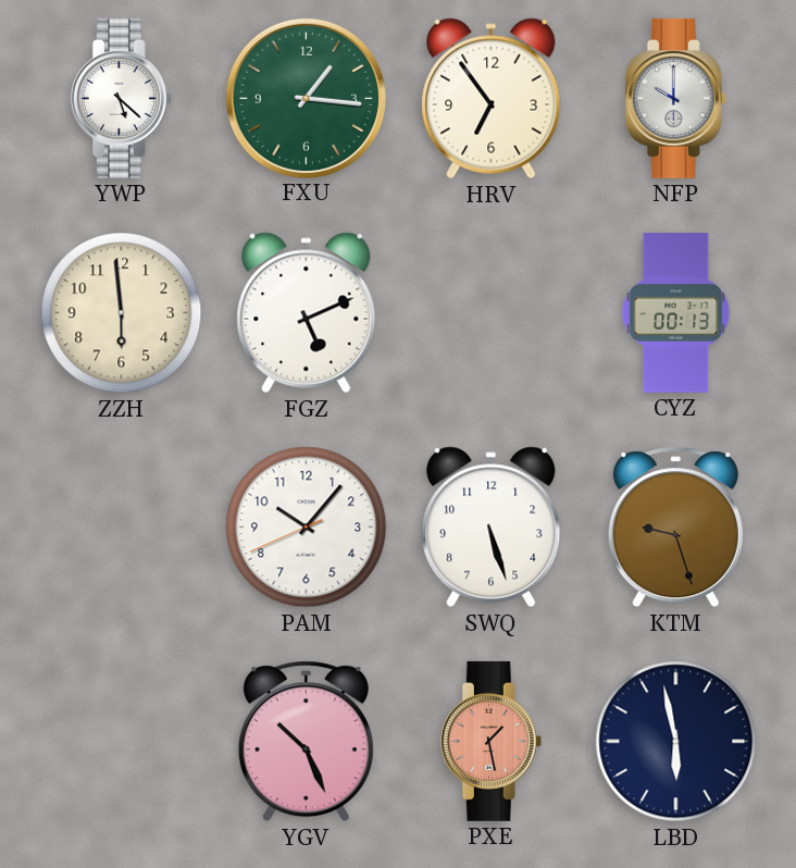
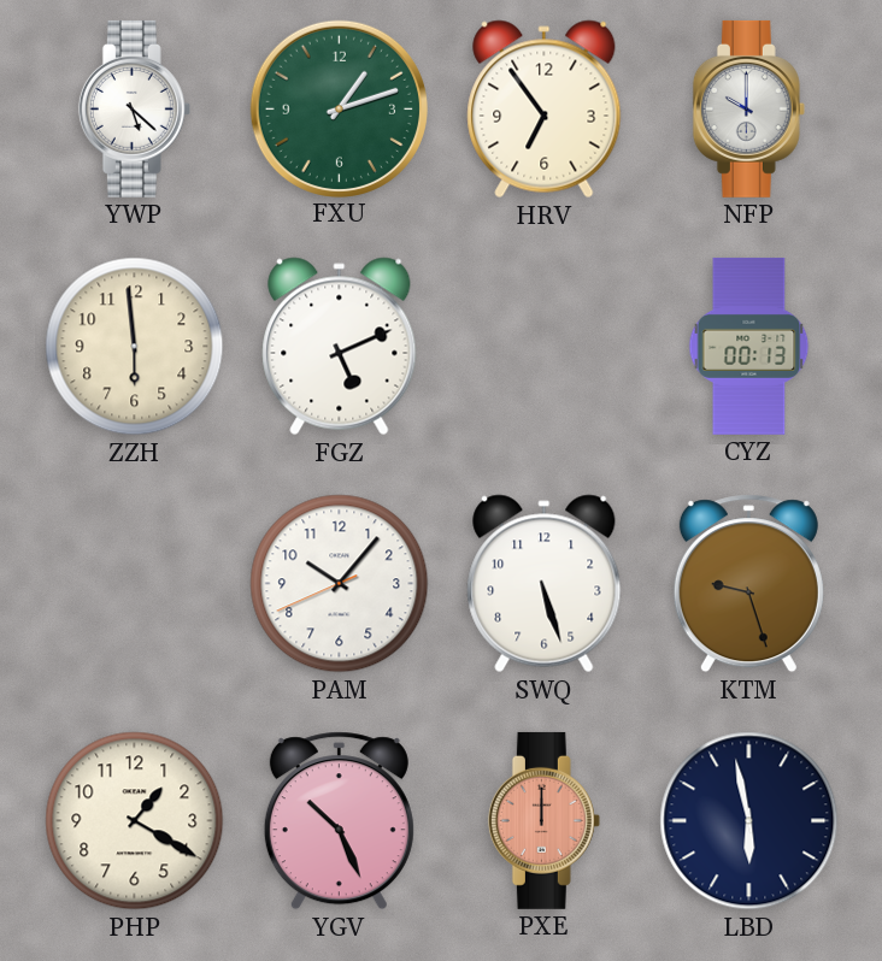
FXU: 1:16 -> 1:12 (339, 108)
PHP: none -> 1:20 (135, 821)
PXE: 1:28 -> 12:00 (543, 820)
